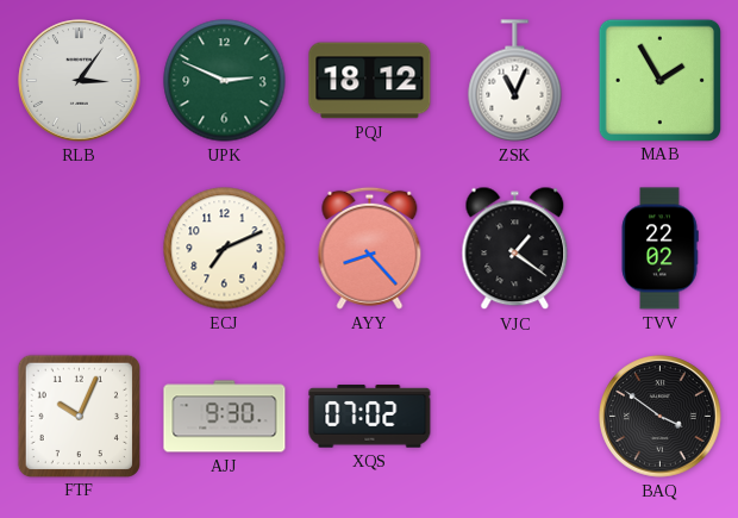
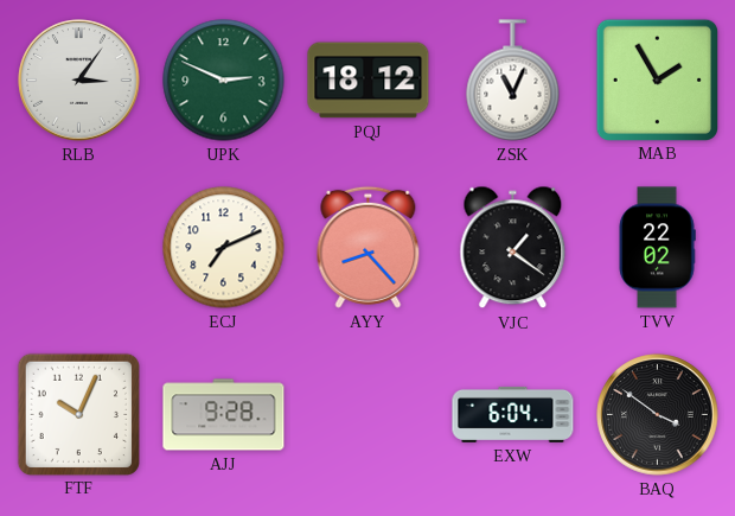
AJJ: 9:30 -> 9:28 (224, 415)
XQS: 07:02 -> none (370, 417)
EXW: none -> 6:04 (513, 414)
